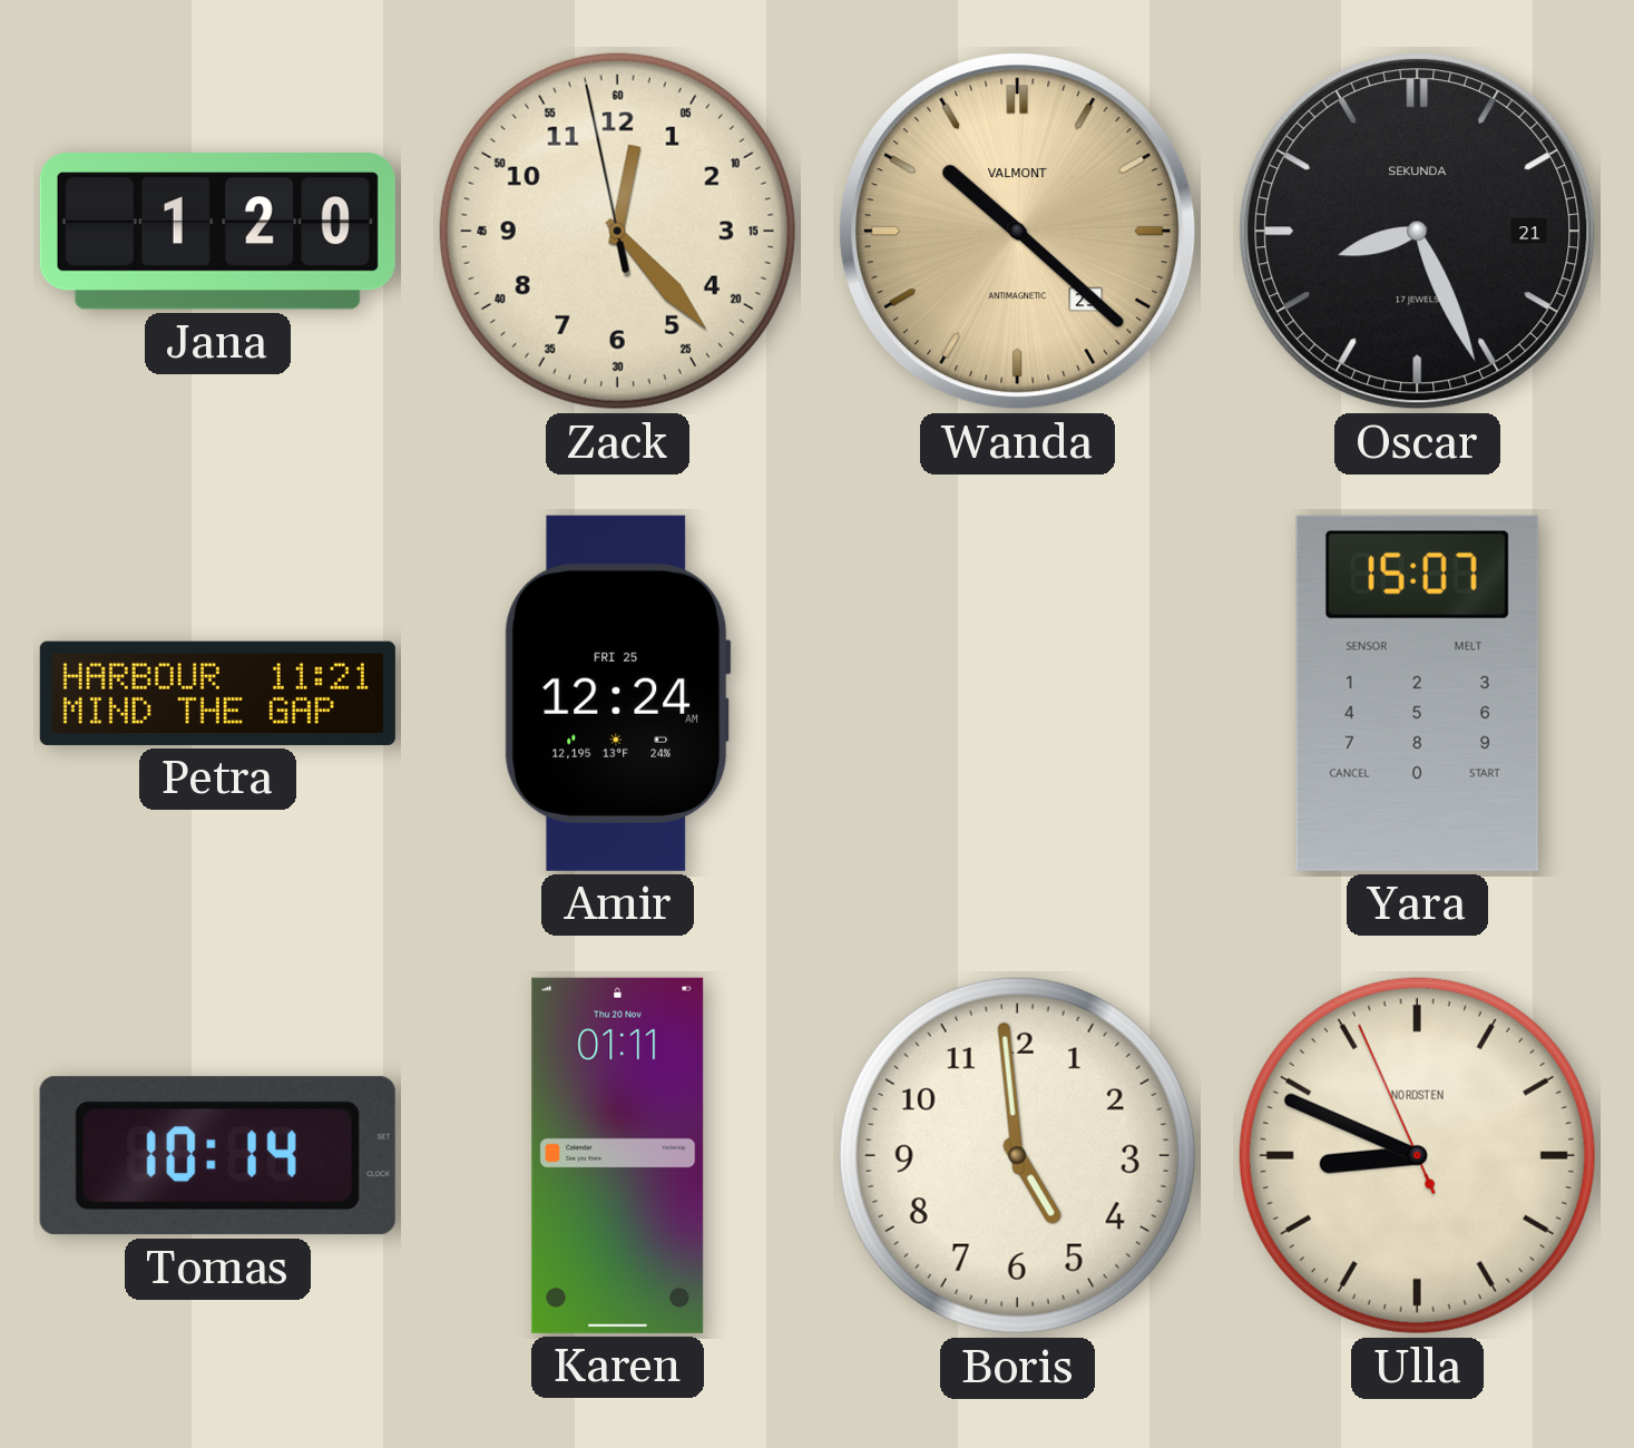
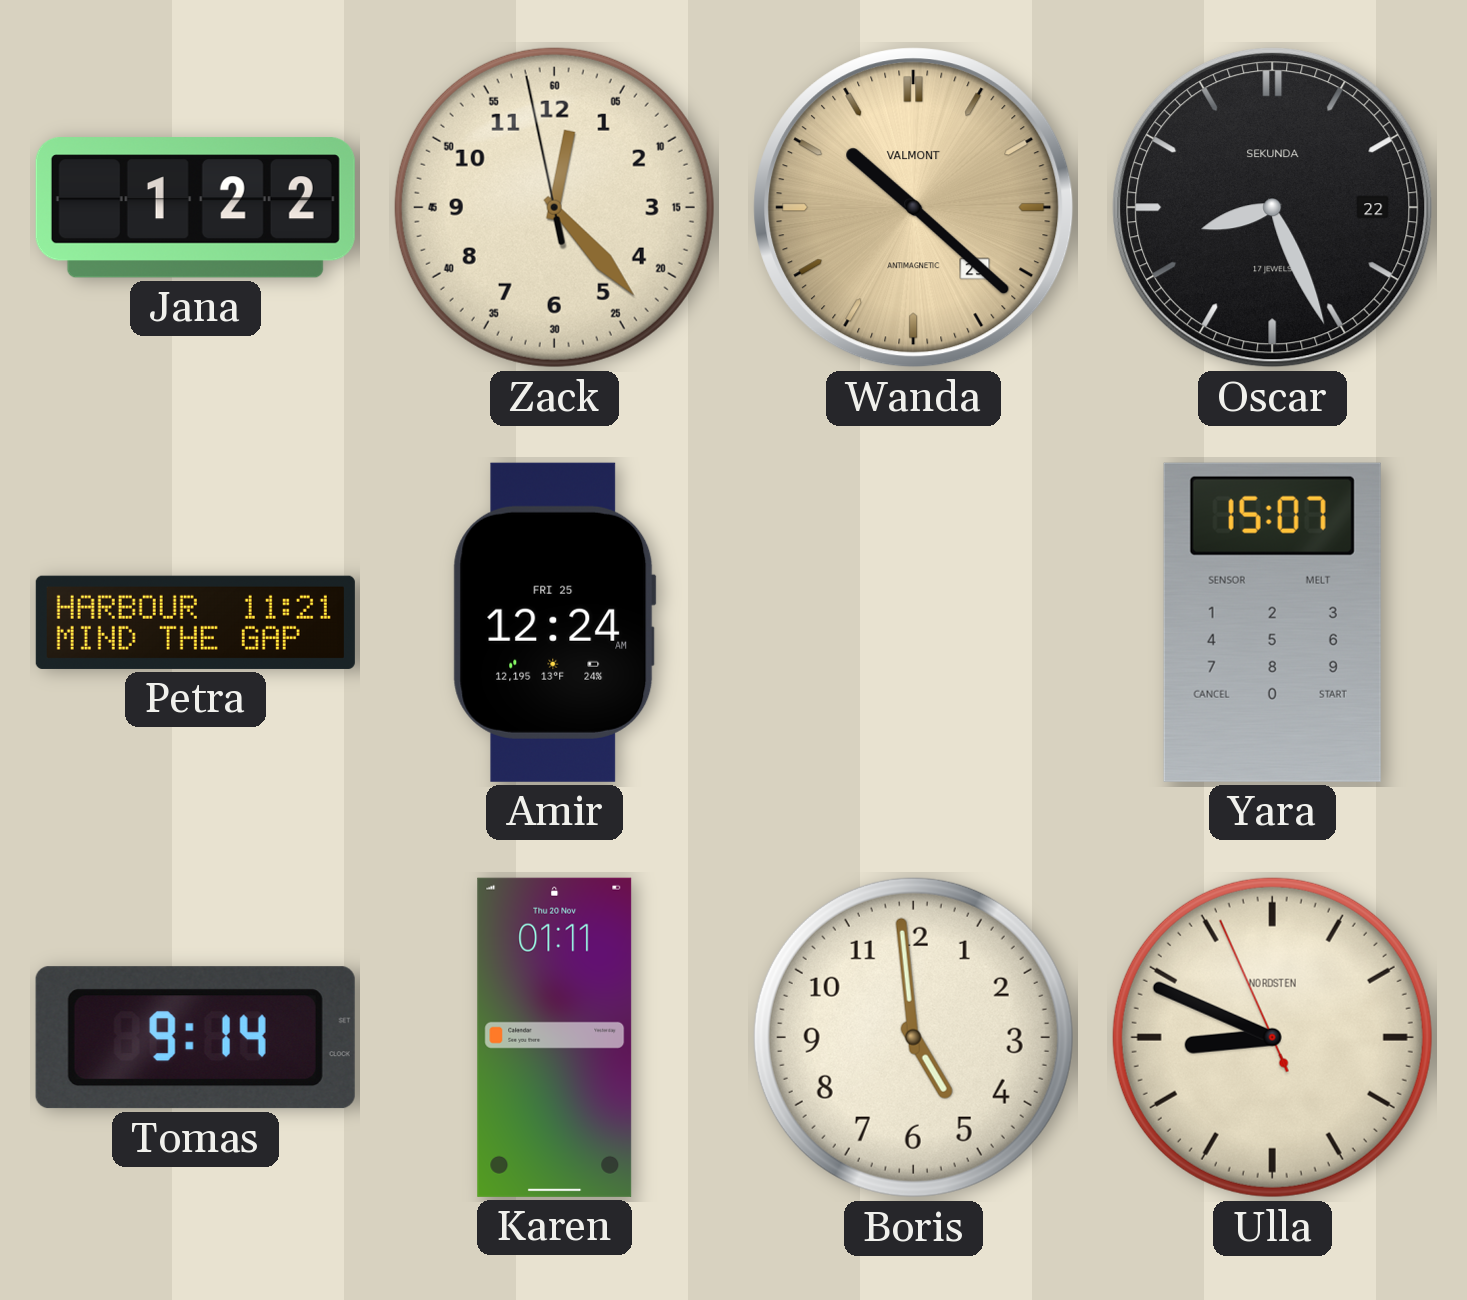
Jana: 1:20 -> 1:22 (195, 208)
Oscar date: 21 -> 22 (1273, 208)
Tomas: 10:14 -> 9:14 (195, 1038)
